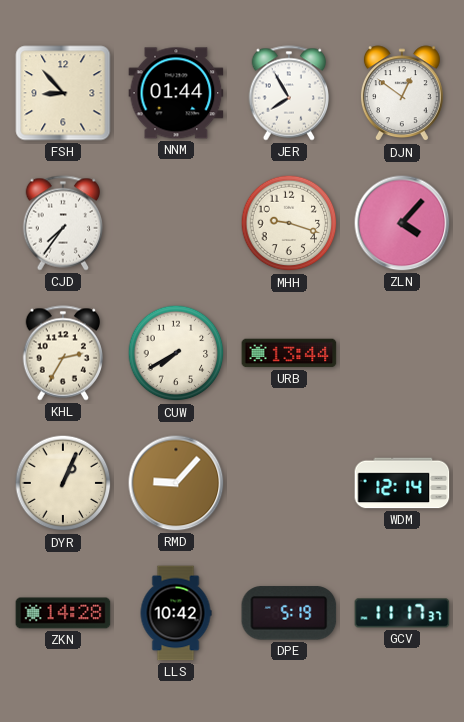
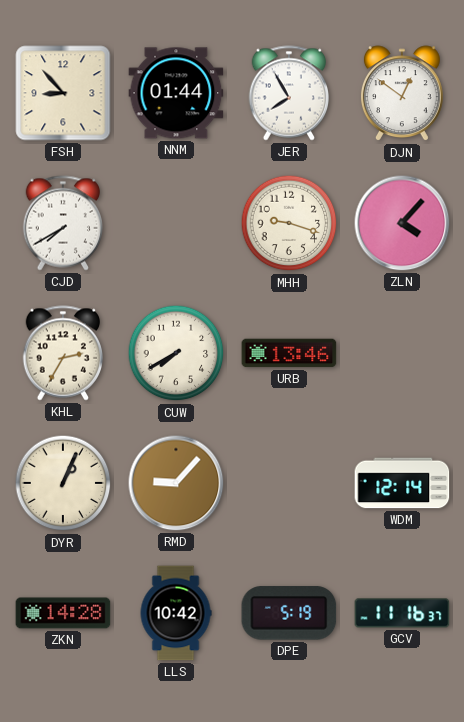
CJD: 7:36 -> 7:40 (63, 223)
URB: 13:44 -> 13:46 (289, 353)
GCV: 11:17 -> 11:16 (402, 613)
